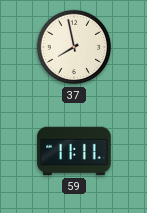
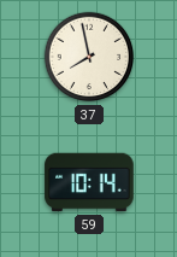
59: 11:11 -> 10:14 (89, 182)
